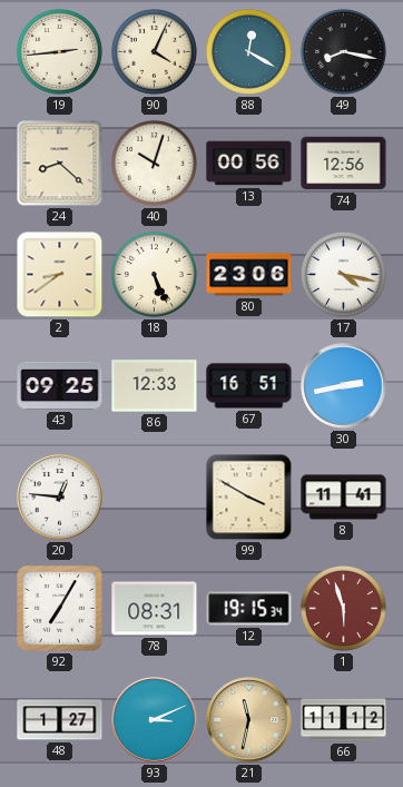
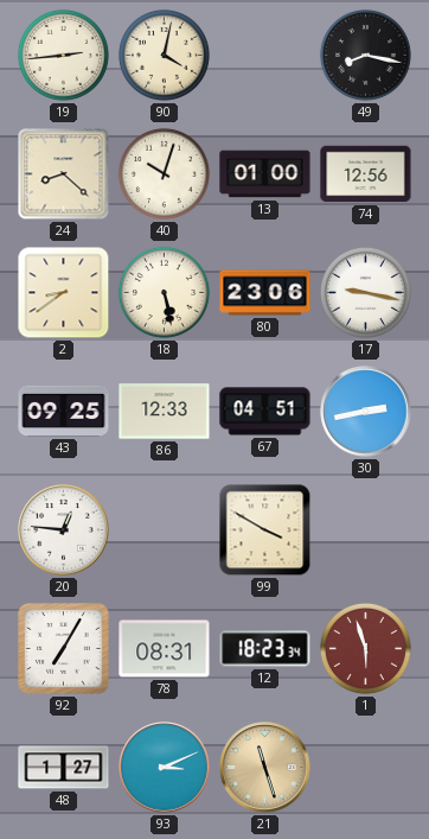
90: 4:04 -> 4:02 (164, 55)
88: 12:20 -> none (248, 51)
13: 00:56 -> 01:00 (265, 174)
18: 5:26 -> 5:28 (164, 292)
17: 4:17 -> 9:17 (365, 292)
67: 16:51 -> 04:51 (265, 412)
8: 11:41 -> none (344, 498)
12: 19:15 -> 18:23 (265, 649)
21: 11:32 -> 11:27 (265, 768)
66: 11:12 -> none (344, 720)
